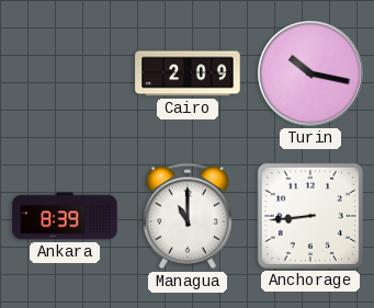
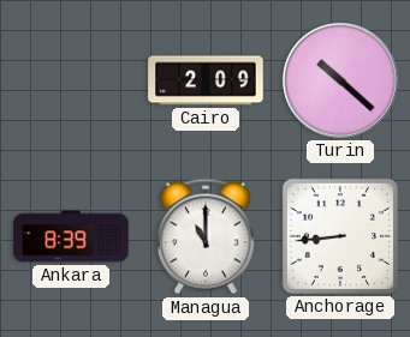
Turin: 10:17 -> 10:22 (341, 82)
